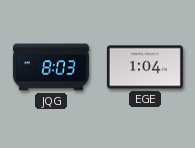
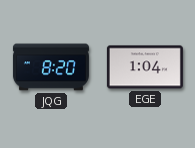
JQG: 8:03 -> 8:20 (51, 67)
